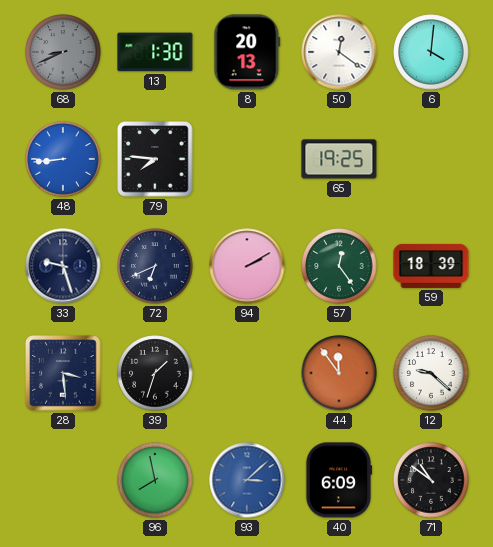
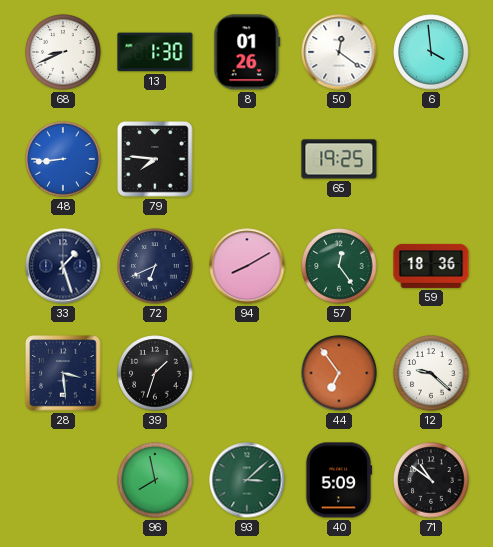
68 dial: grey -> white (63, 52)
8: 20:13 -> 01:26 (247, 52)
6: 4:01 -> 3:59 (431, 52)
33: 9:27 -> 1:27 (63, 266)
94: 2:10 -> 8:10 (247, 266)
59: 18:39 -> 18:36 (431, 266)
44: 11:54 -> 6:54 (339, 373)
93 dial: blue -> green (247, 480)
40: 6:09 -> 5:09 (339, 480)
